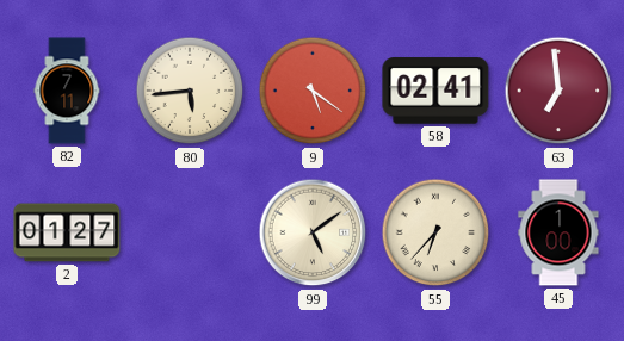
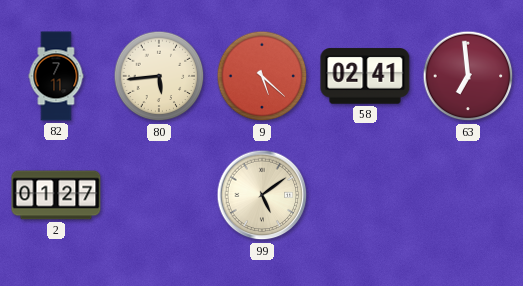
9: 5:21 -> 5:22 (262, 76)
55: 6:37 -> none (435, 232)
45: 1:00 -> none (558, 232)
